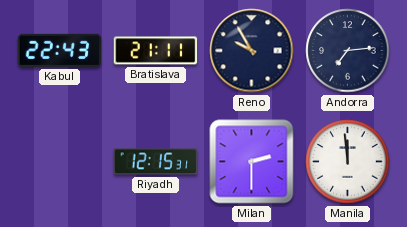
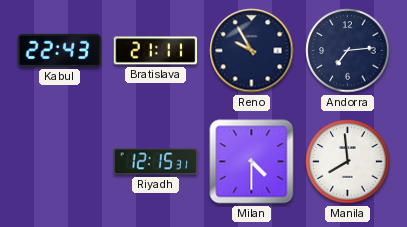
Milan: 2:30 -> 4:30 (252, 162)
Manila: 11:59 -> 7:59 (348, 162)
